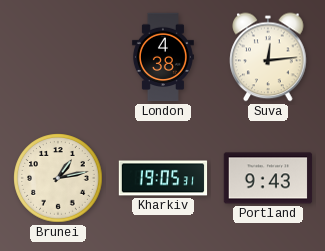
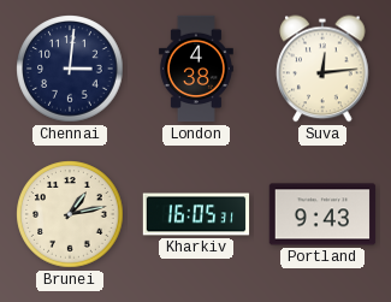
Chennai: none -> 3:01 (70, 69)
Kharkiv: 19:05 -> 16:05 (196, 214)
